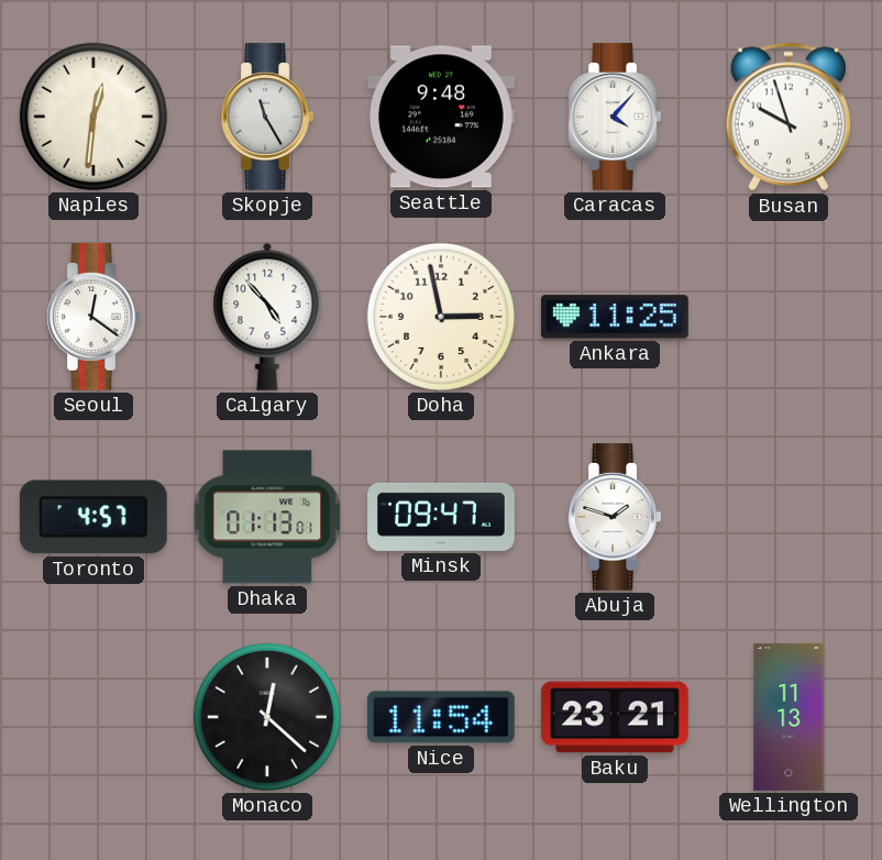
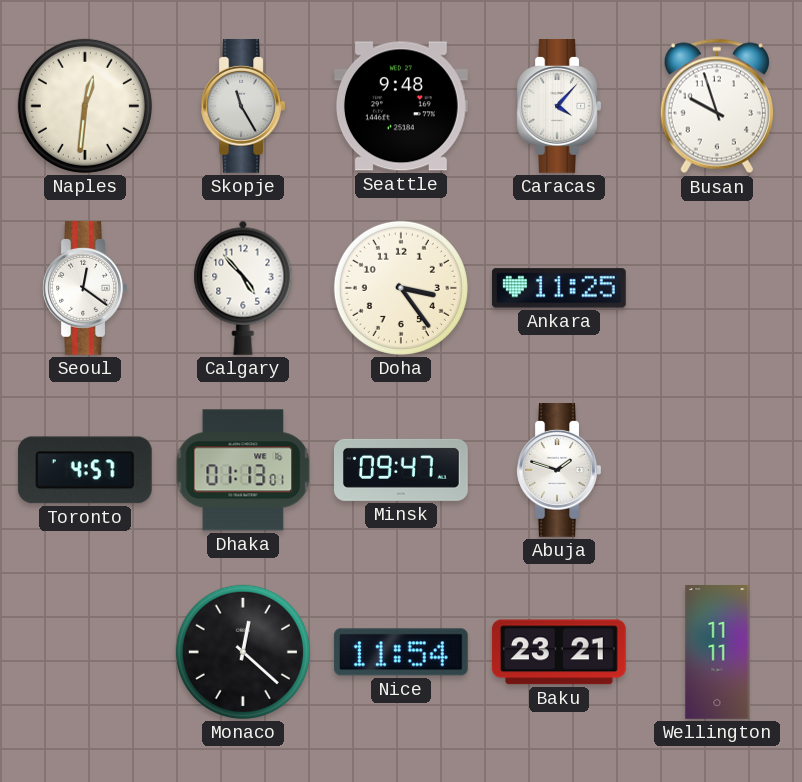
Doha: 2:58 -> 3:24 (401, 288)
Wellington: 11:13 -> 11:11 (717, 653)
